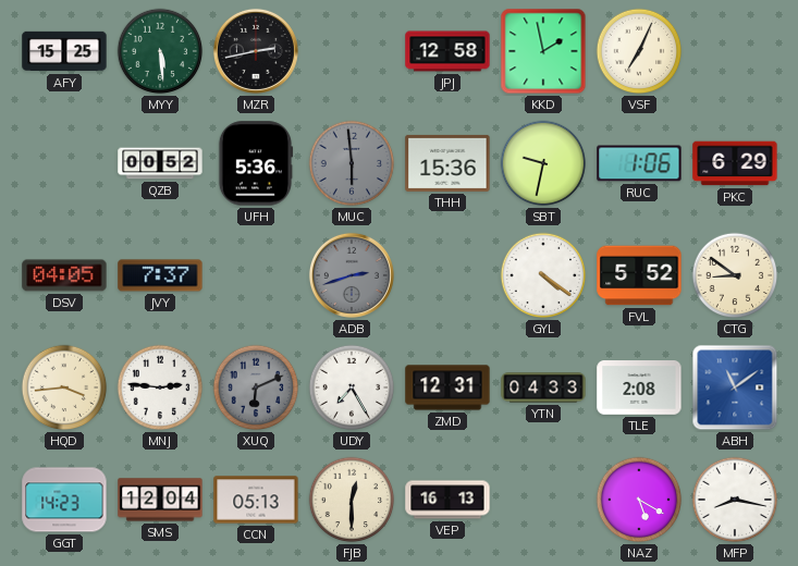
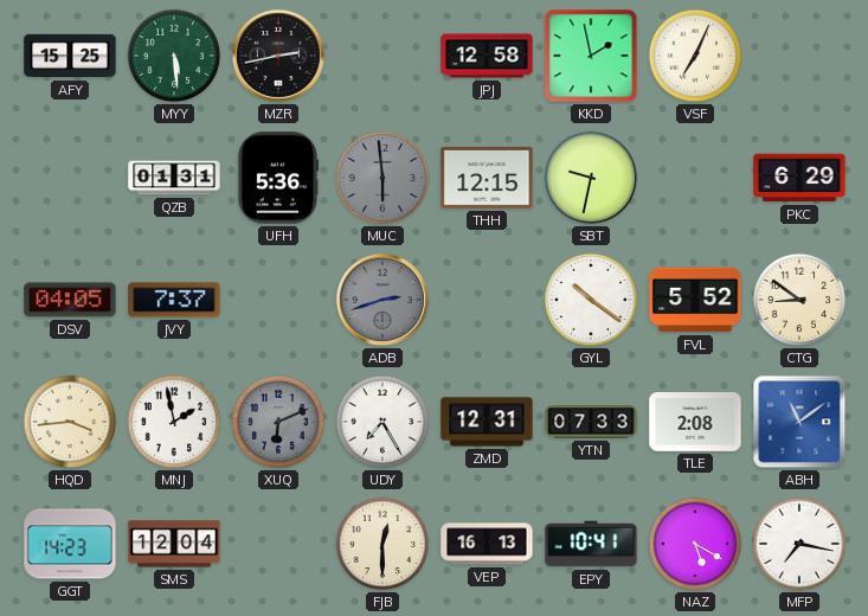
QZB: 00:52 -> 01:31 (174, 178)
THH: 15:36 -> 12:15 (487, 178)
RUC: 1:06 -> none (639, 163)
GYL: 4:21 -> 10:21 (591, 300)
MNJ: 2:46 -> 1:58 (174, 422)
YTN: 04:33 -> 07:33 (591, 422)
CCN: 05:13 -> none (256, 500)
EPY: none -> 10:41 (591, 544)
MFP: 8:17 -> 7:17 (799, 544)
